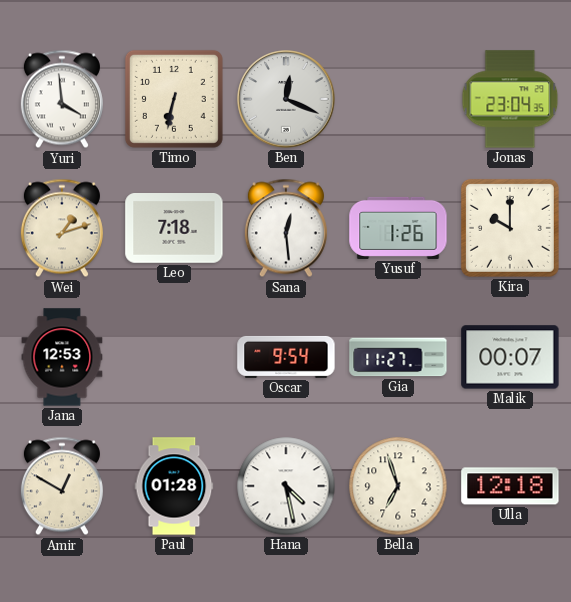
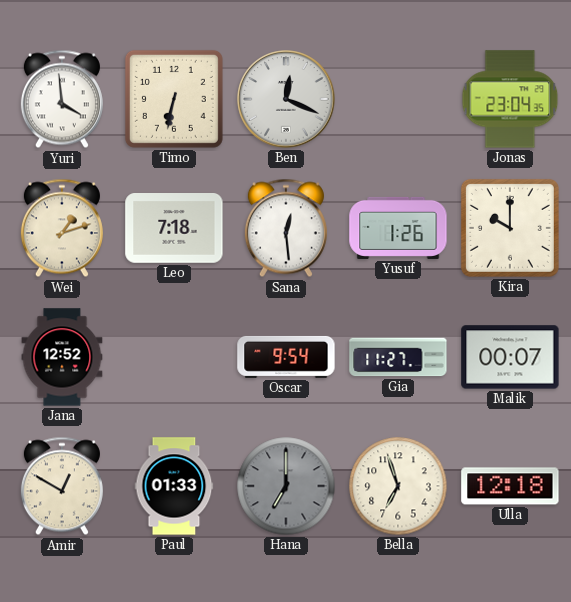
Jana: 12:53 -> 12:52 (62, 357)
Paul: 01:28 -> 01:33 (174, 486)
Hana: 4:28 -> 7:00 (286, 486)
Hana dial: white -> grey (286, 486)
